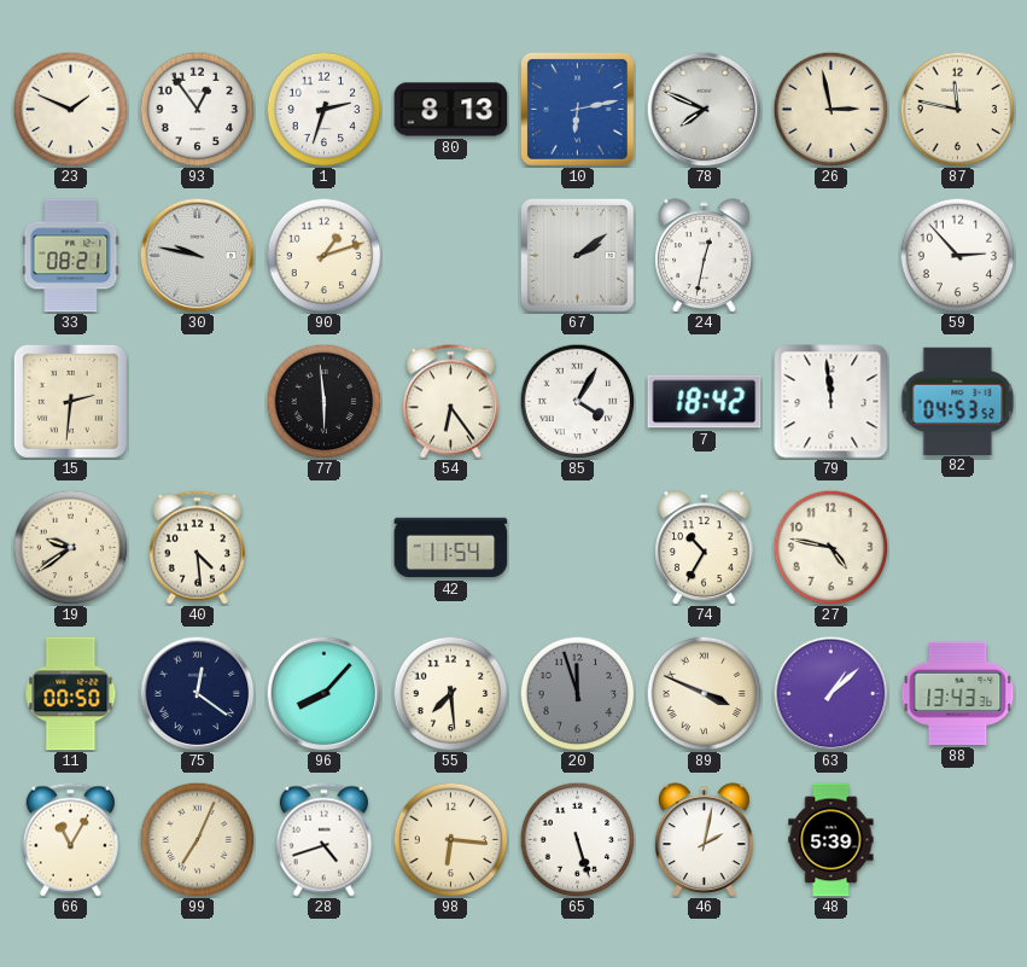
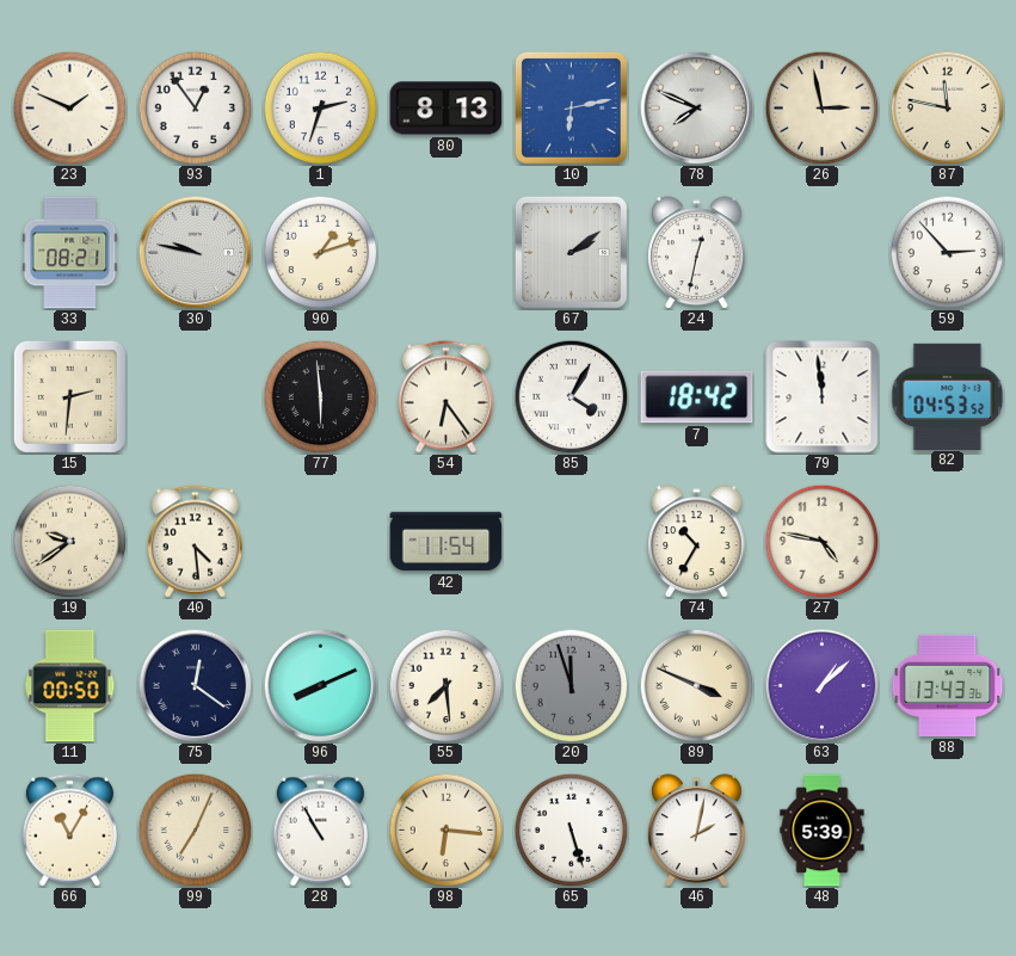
96: 8:07 -> 8:11 (320, 685)
28: 4:42 -> 10:55 (320, 831)
